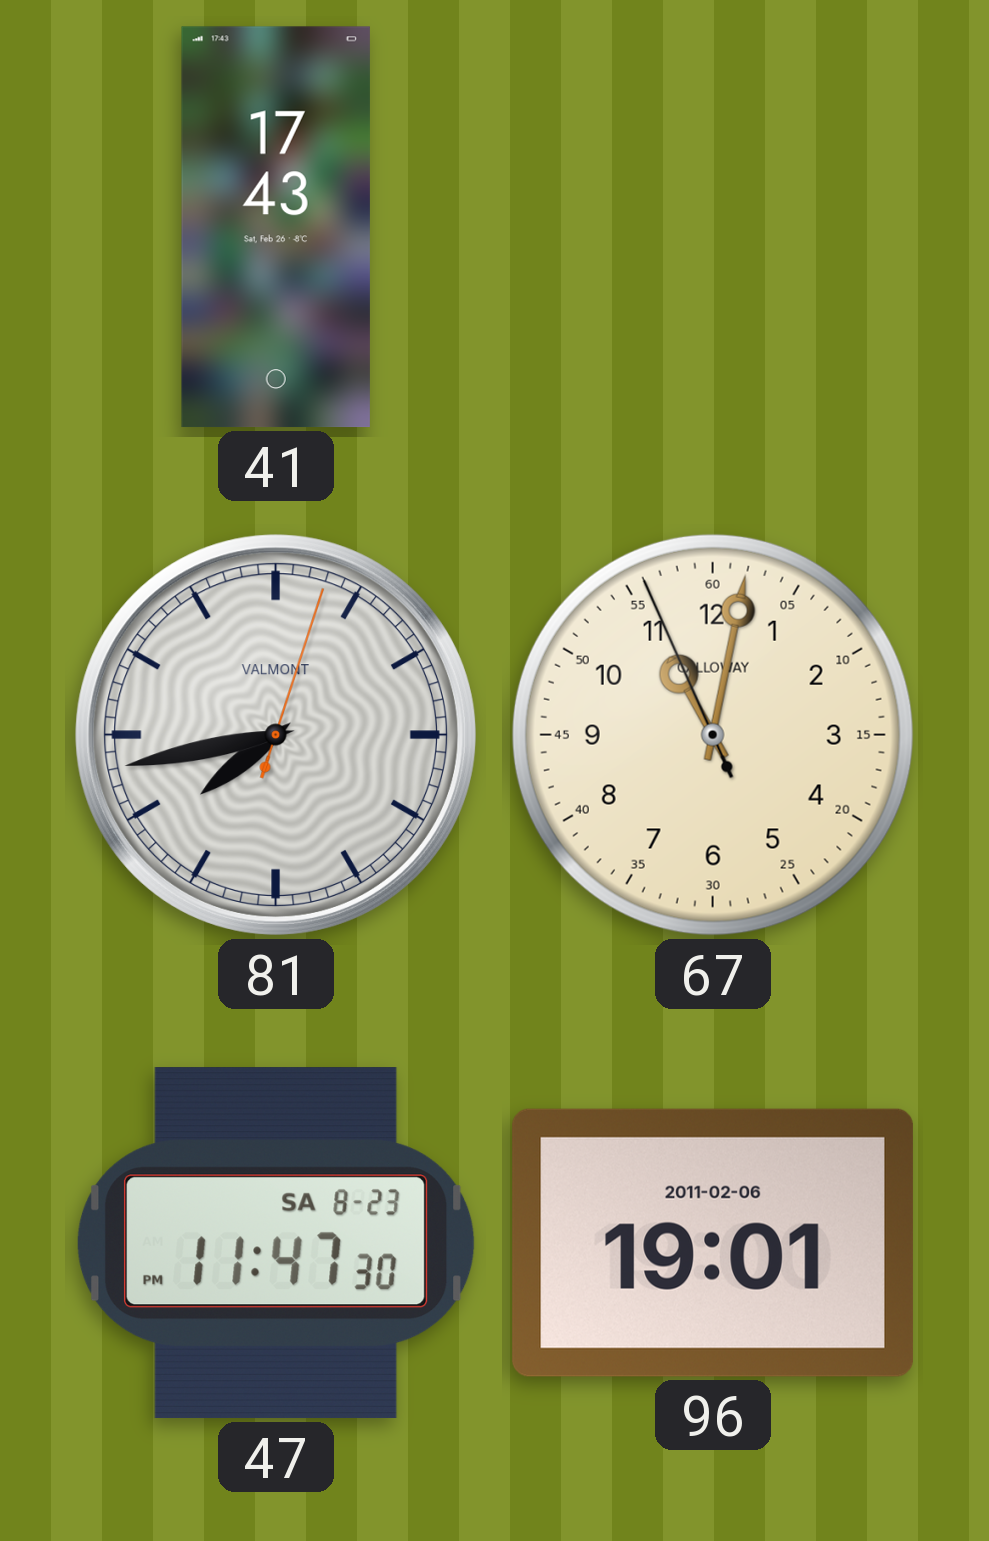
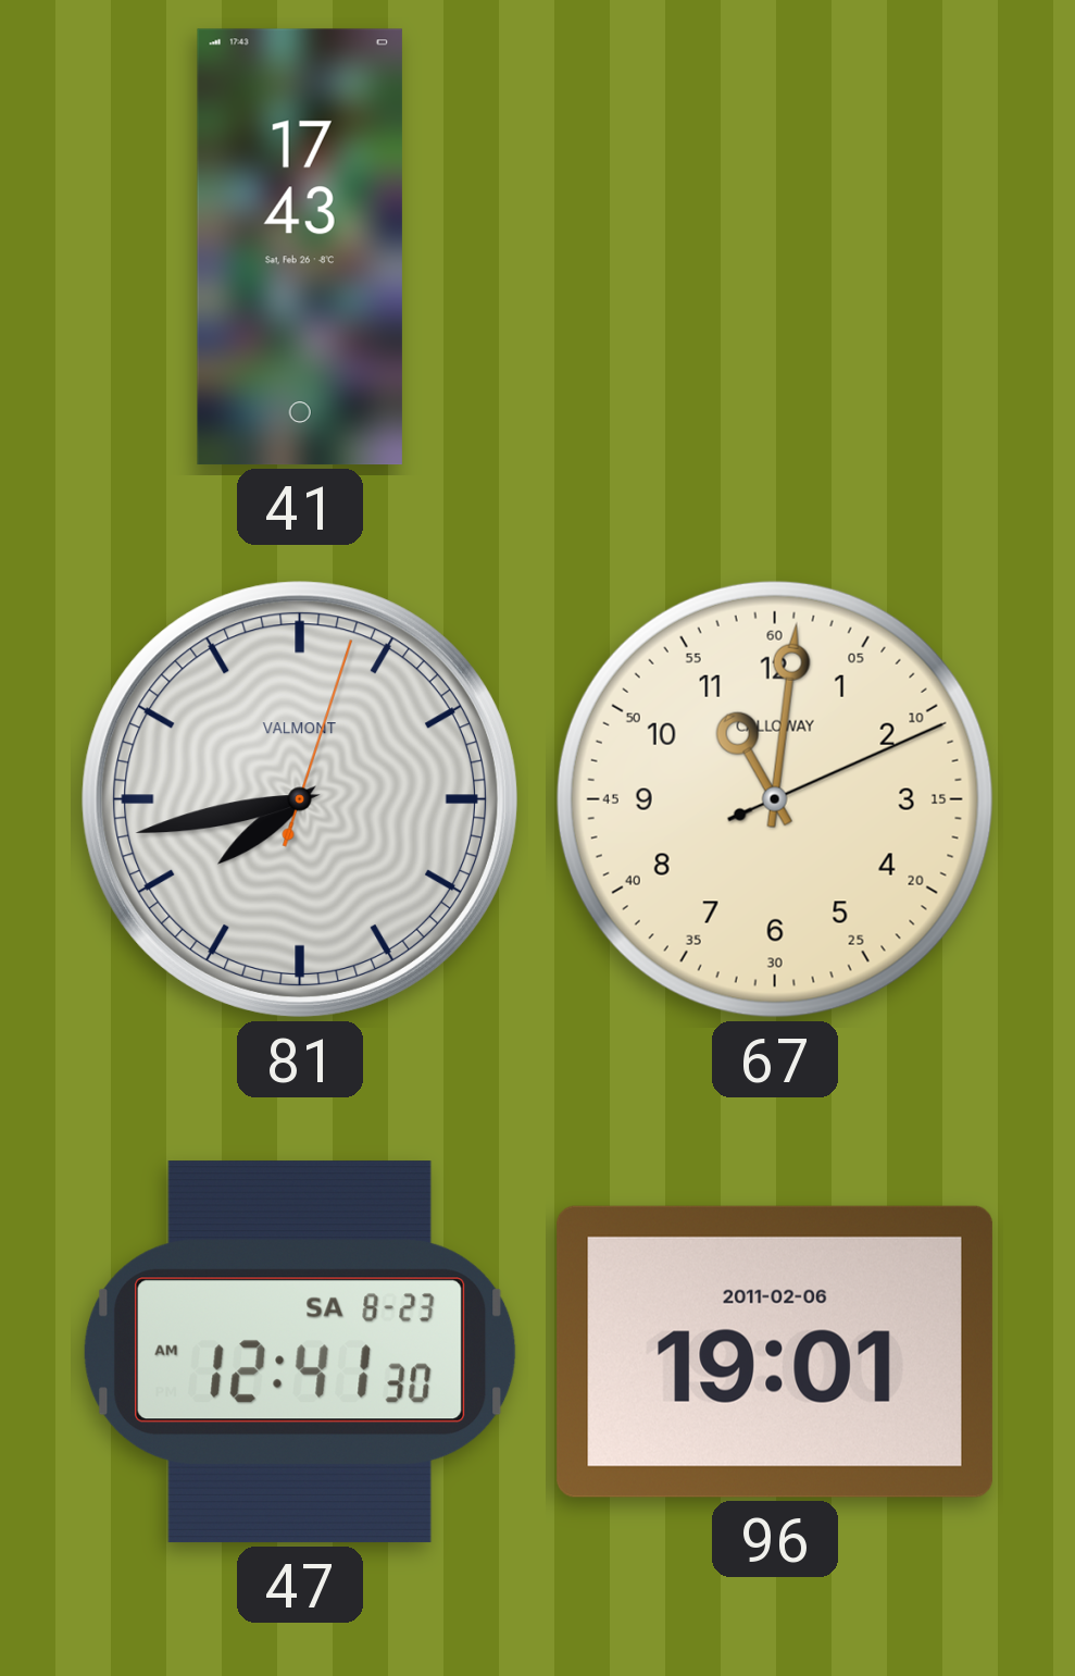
67: 11:01:56 -> 11:01:11 (775, 799)
47: 11:47 -> 12:41 (300, 1352)
